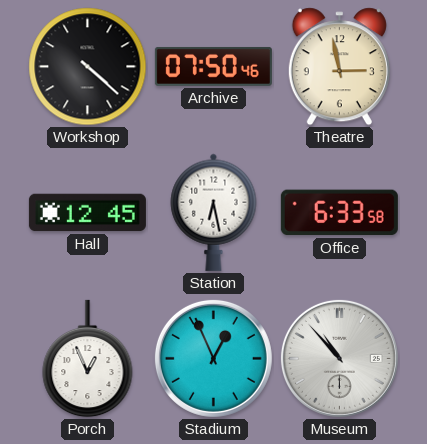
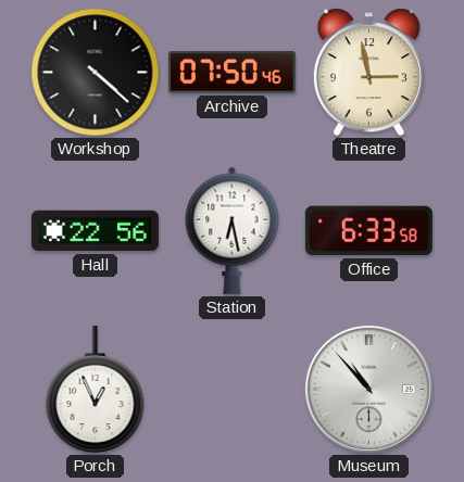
Hall: 12:45 -> 22:56 (95, 231)
Stadium: 12:56 -> none (213, 358)
